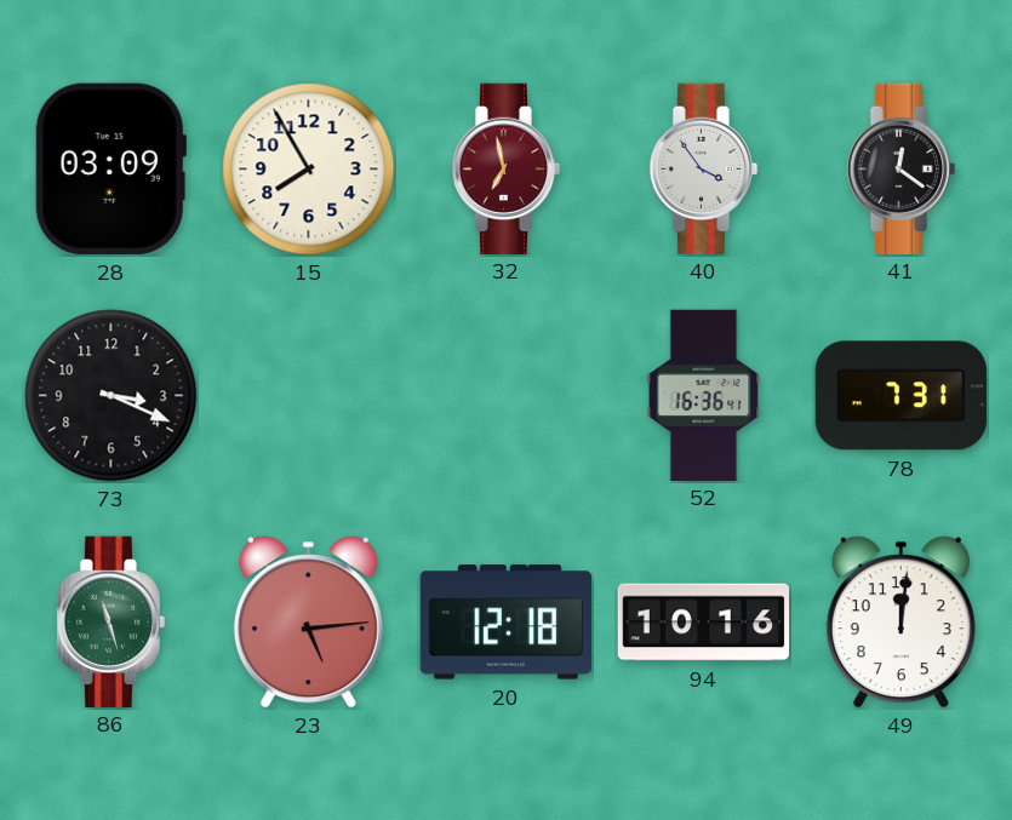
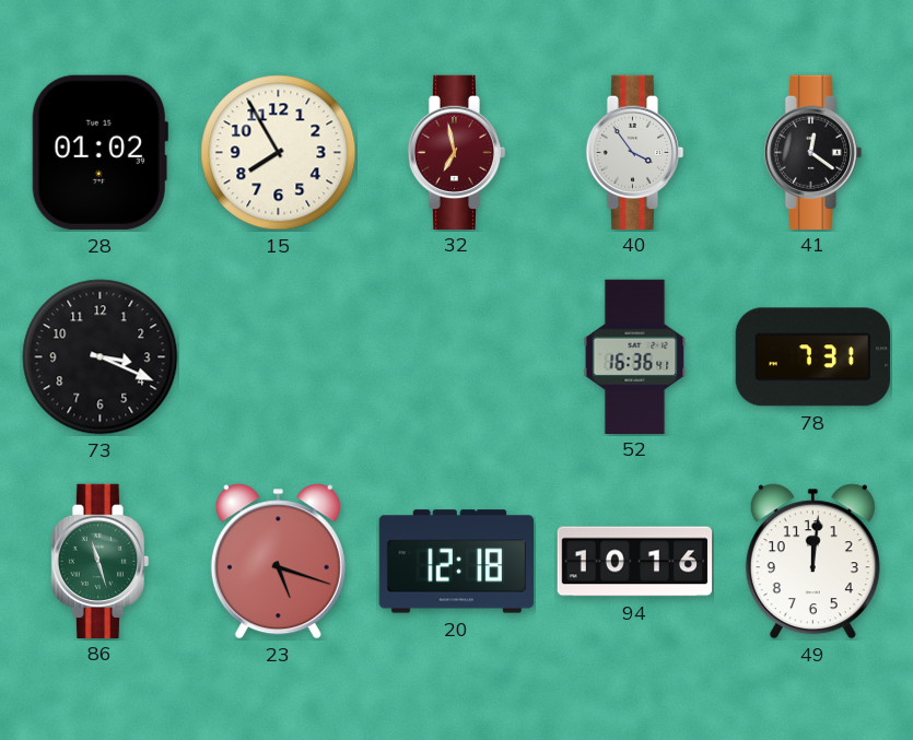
28: 03:09 -> 01:02 (100, 152)
23: 5:14 -> 5:18 (278, 562)
